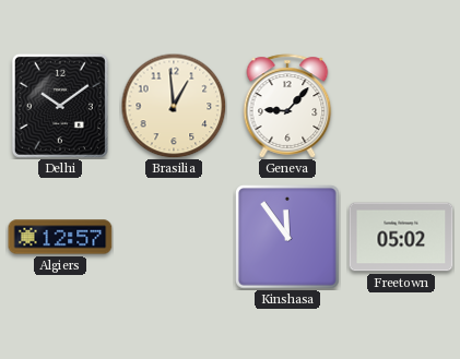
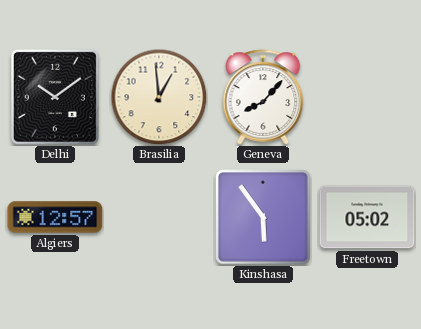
Geneva: 9:07 -> 8:07 (263, 97)
Kinshasa: 11:54 -> 5:54 (263, 217)
